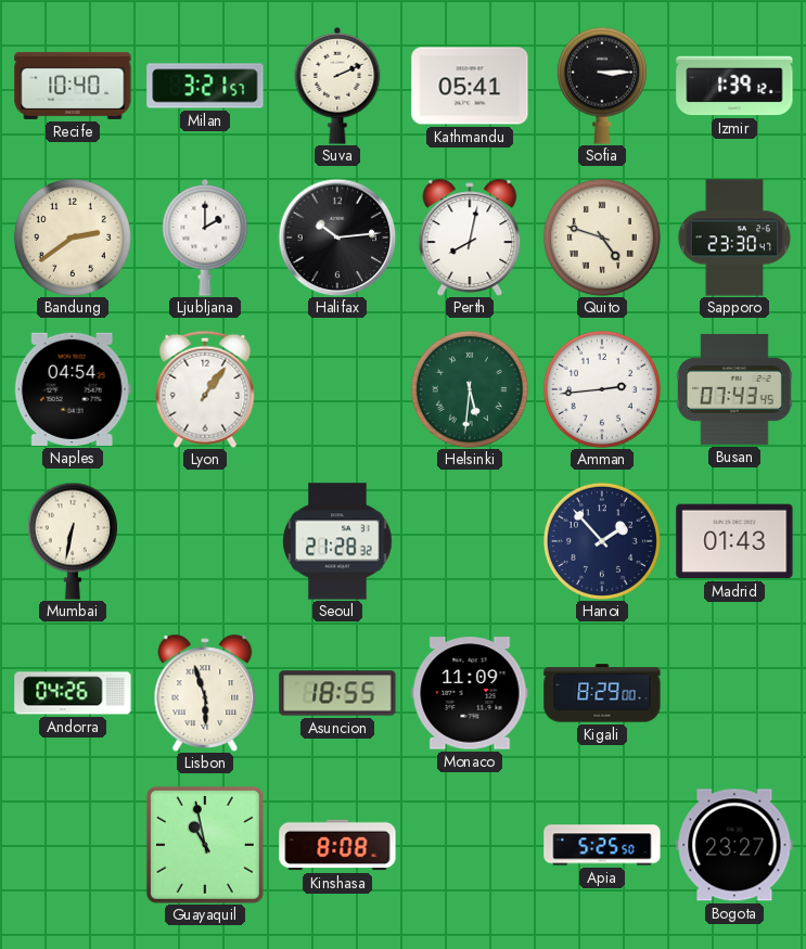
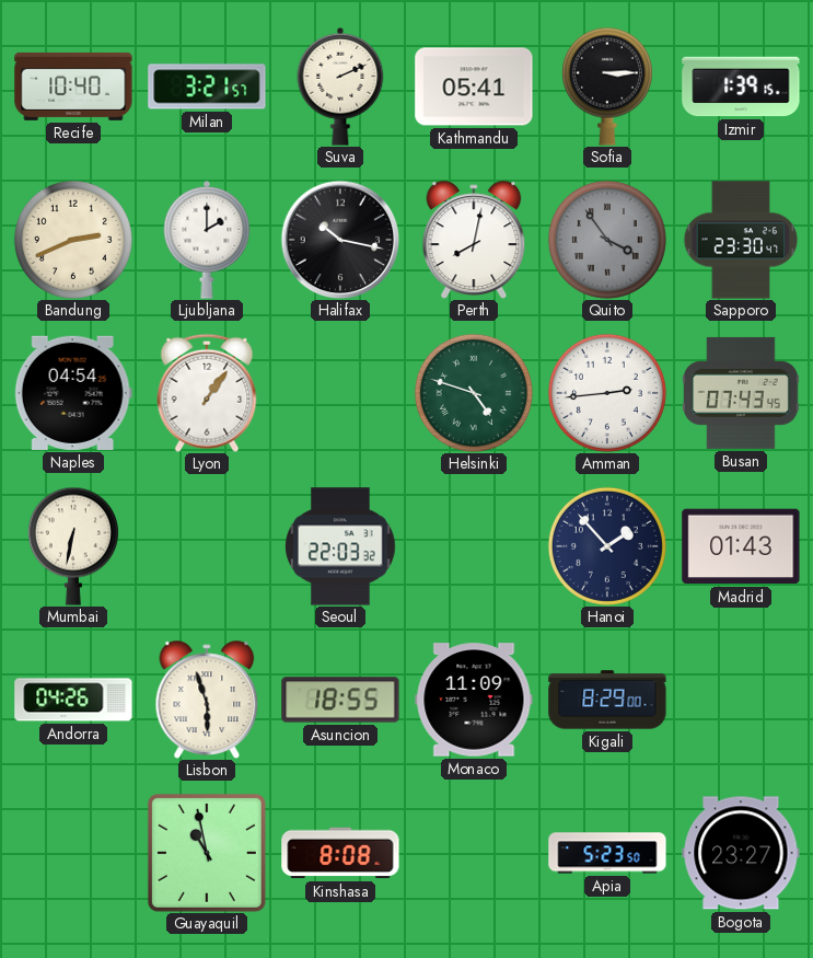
Izmir: 1:39:12 -> 1:39:15 (741, 86)
Bandung: 2:39 -> 2:41 (73, 240)
Halifax: 10:14 -> 10:17 (340, 240)
Quito: 4:48 -> 3:54 (607, 240)
Quito dial: cream -> grey (607, 240)
Helsinki: 5:31 -> 4:48 (474, 393)
Seoul: 21:28 -> 22:03 (340, 546)
Apia: 5:25 -> 5:23 (607, 853)
